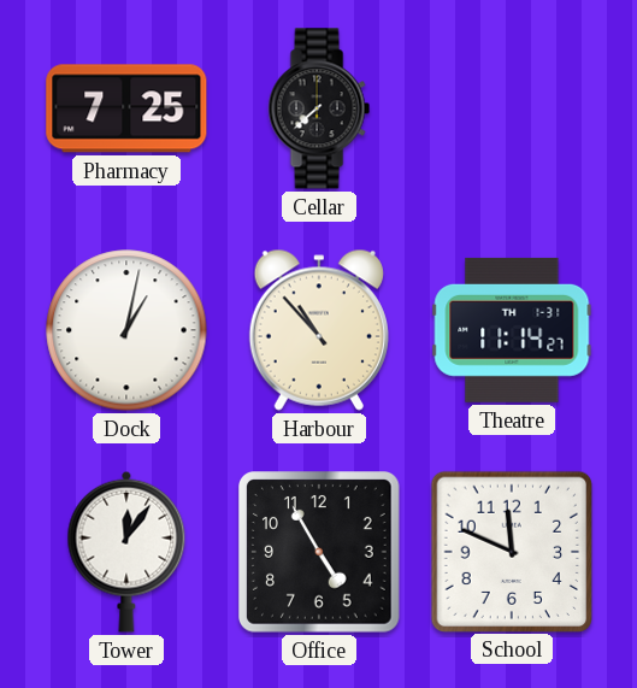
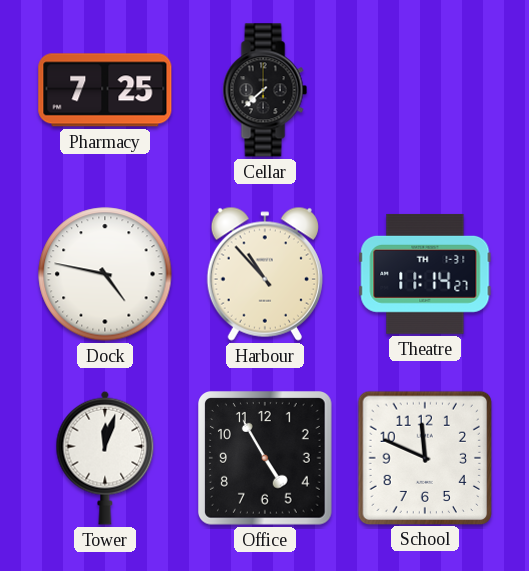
Dock: 1:02 -> 4:47 (105, 274)
Tower: 12:06 -> 12:03 (105, 458)
